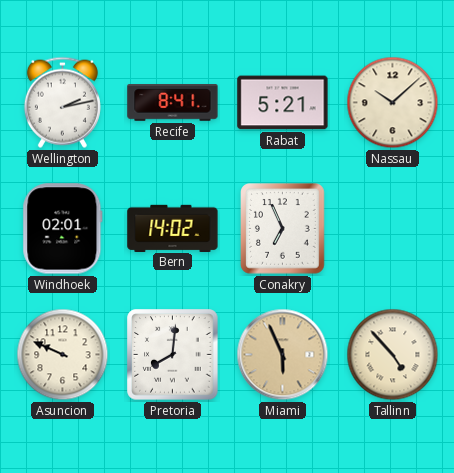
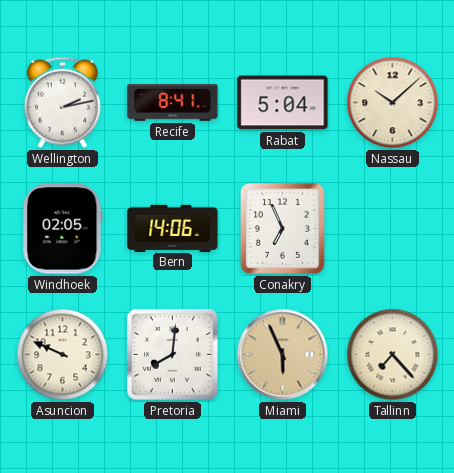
Rabat: 5:21 -> 5:04 (283, 103)
Windhoek: 02:01 -> 02:05 (63, 229)
Bern: 14:02 -> 14:06 (173, 228)
Tallinn: 4:53 -> 7:23 (393, 355)
